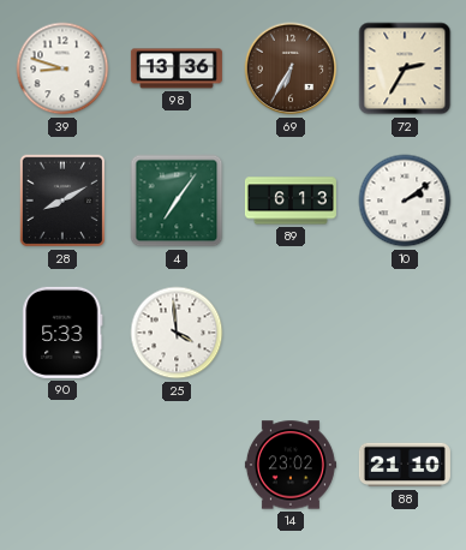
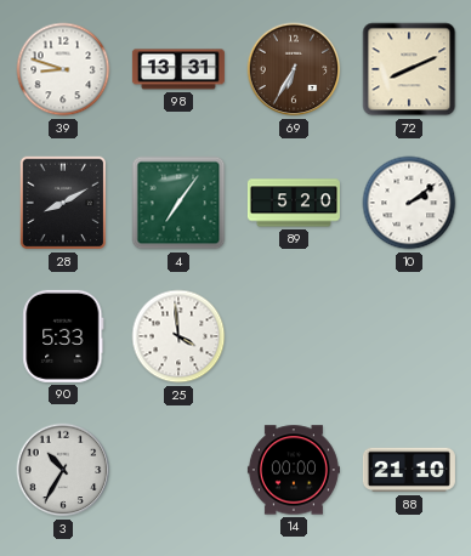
98: 13:36 -> 13:31 (178, 69)
72: 2:35 -> 8:11 (409, 69)
89: 6:13 -> 5:20 (294, 203)
3: none -> 10:35 (63, 470)
14: 23:02 -> 00:00 (294, 470)
